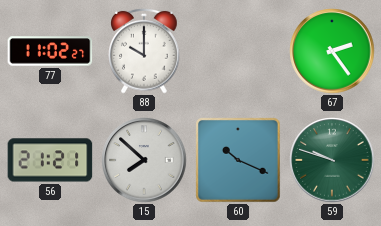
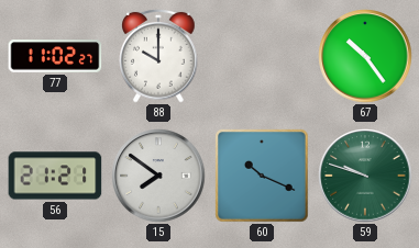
67: 2:24 -> 10:24 (365, 56)
15: 7:52 -> 7:51 (158, 176)
